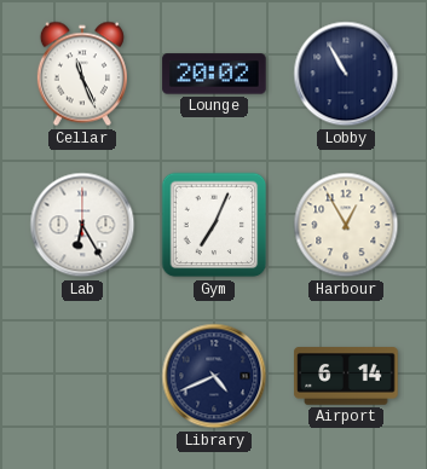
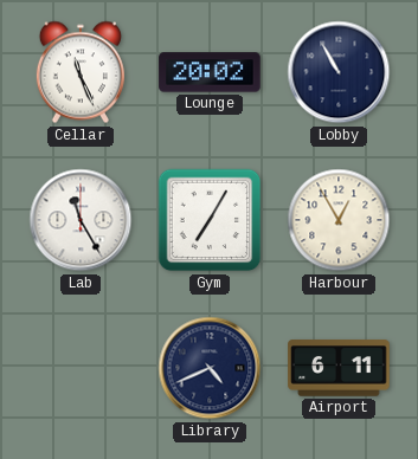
Lab: 6:25 -> 11:25 (81, 220)
Gym: 7:04 -> 7:05 (210, 220)
Airport: 6:14 -> 6:11 (339, 368)
